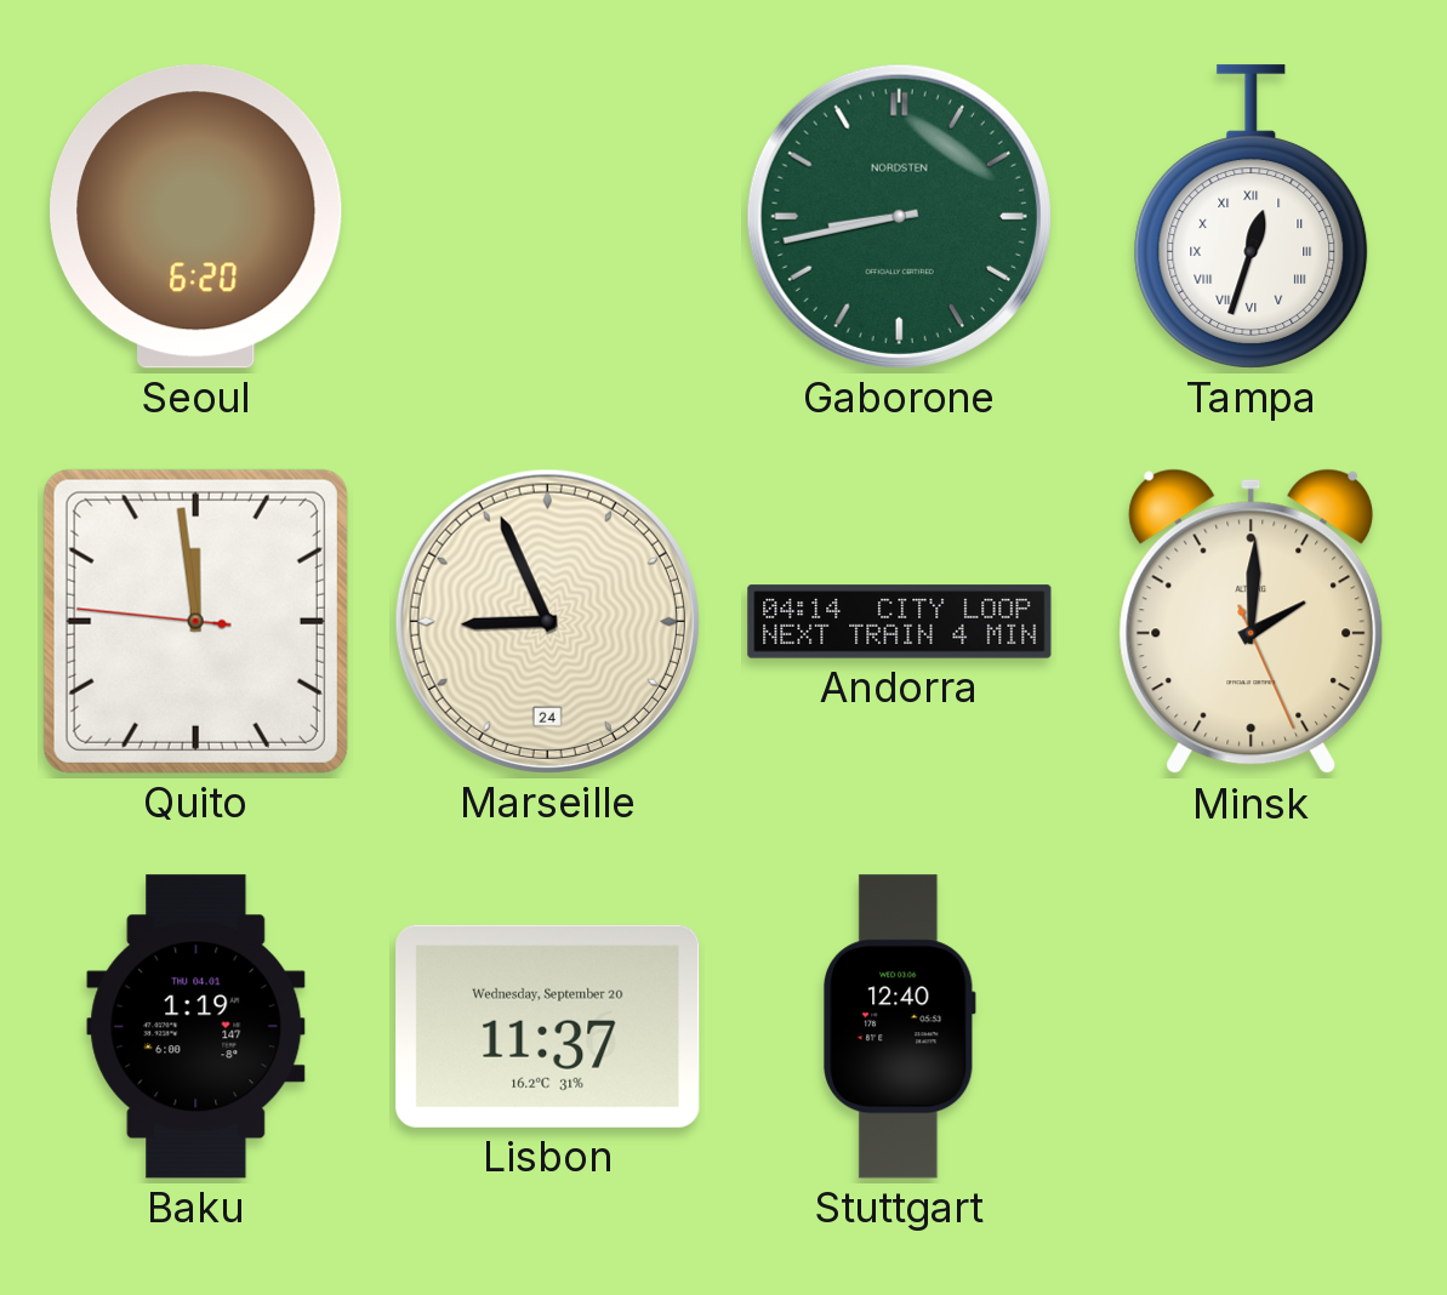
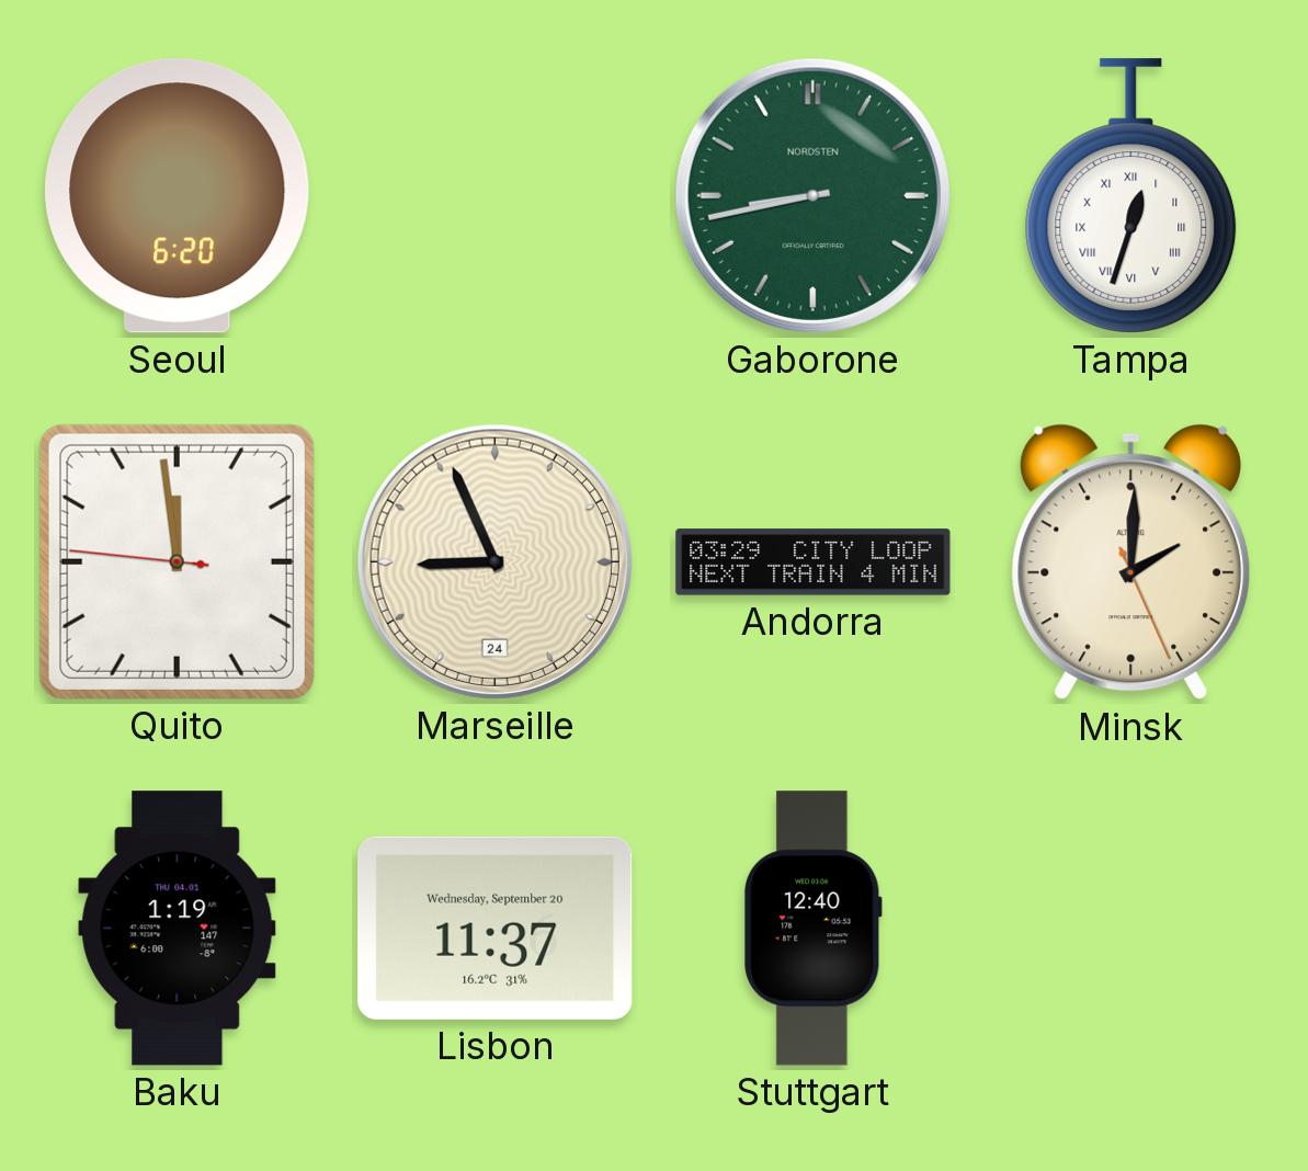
Andorra: 04:14 -> 03:29 (814, 562)
